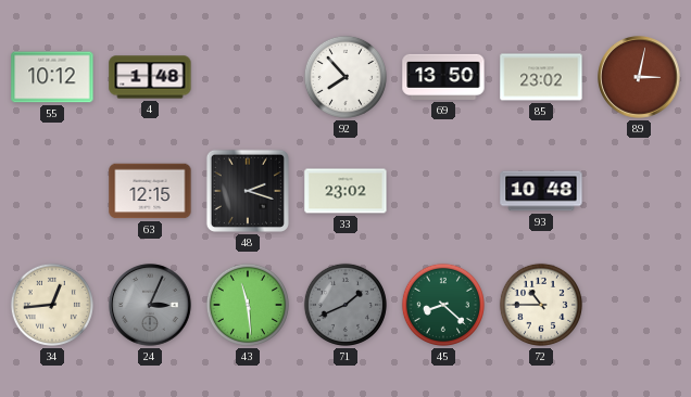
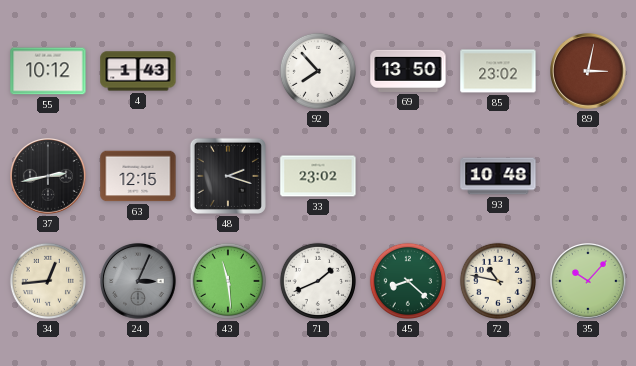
4: 1:48 -> 1:43 (138, 71)
37: none -> 2:43 (49, 177)
71 dial: grey -> white (318, 281)
72: 10:45 -> 10:47 (498, 281)
35: none -> 10:07 (589, 282)
